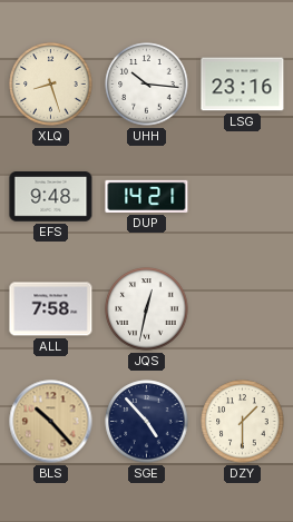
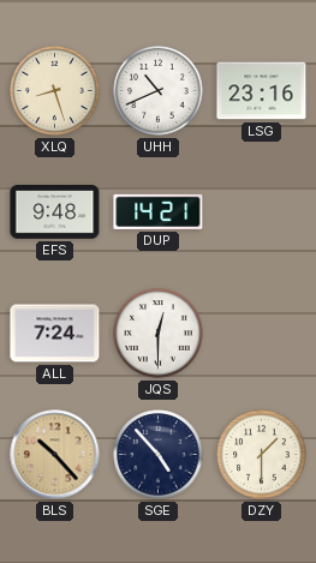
UHH: 10:16 -> 10:41 (159, 91)
ALL: 7:58 -> 7:24 (55, 334)
JQS: 12:32 -> 12:30 (159, 334)
